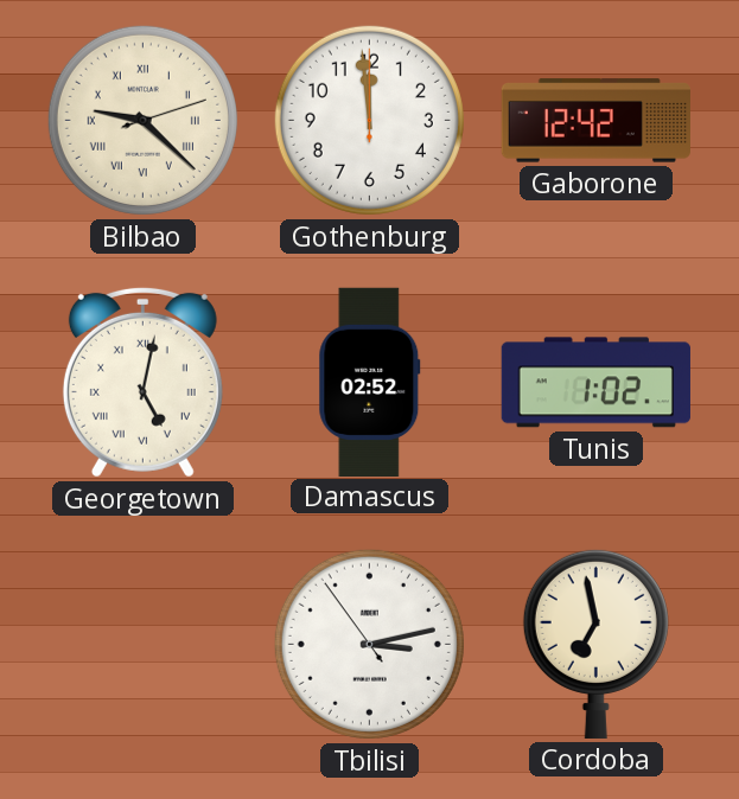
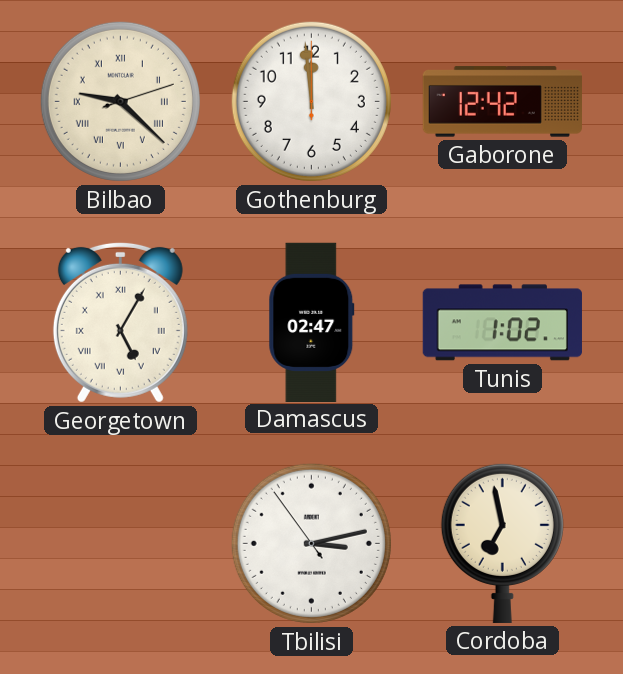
Georgetown: 5:02 -> 5:05 (120, 322)
Damascus: 02:52 -> 02:47 (312, 322)
